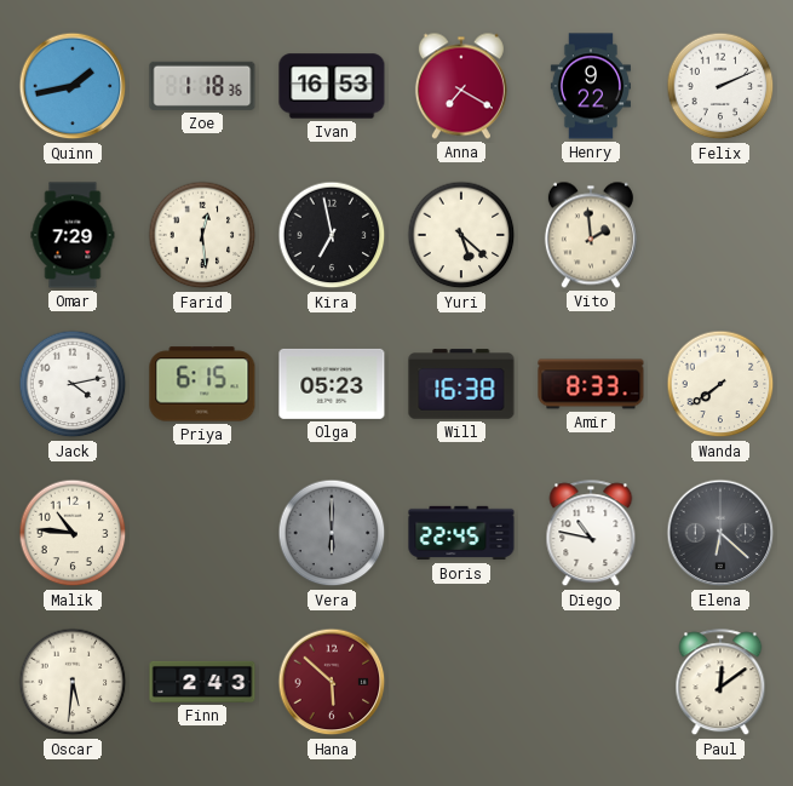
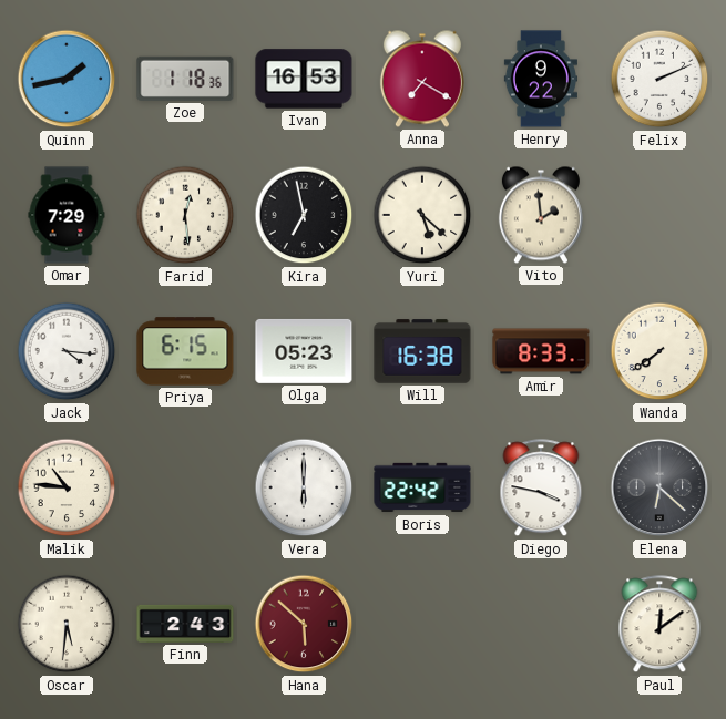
Jack: 4:13 -> 4:16 (67, 351)
Vera dial: grey -> white (304, 487)
Boris: 22:45 -> 22:42 (422, 487)
Diego: 10:47 -> 3:47 (541, 489)
